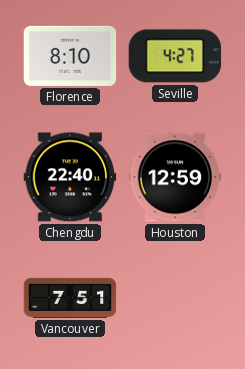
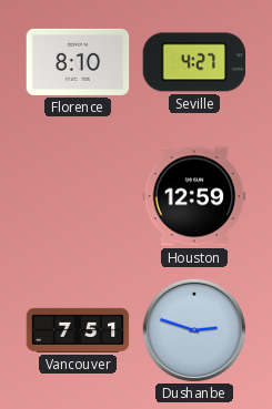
Chengdu: 22:40 -> none (70, 177)
Dushanbe: none -> 2:48 (193, 329)
